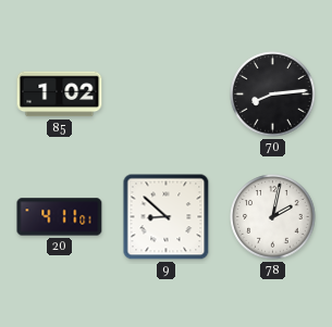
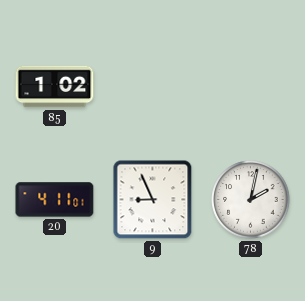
70: 8:14 -> none (273, 95)
9: 8:52 -> 8:56 (153, 200)
